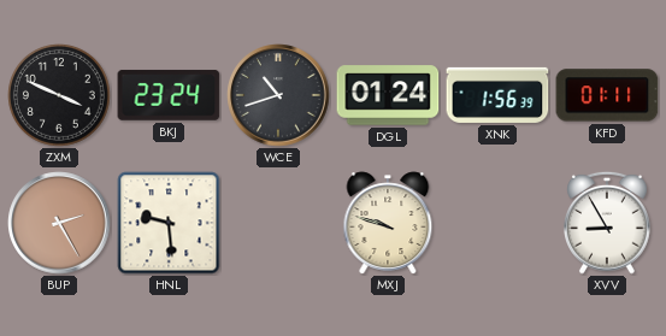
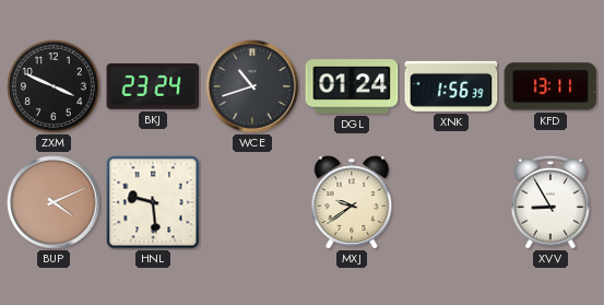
KFD: 01:11 -> 13:11 (550, 86)
BUP: 2:25 -> 4:11 (54, 202)
MXJ: 9:48 -> 9:39 (352, 202)
